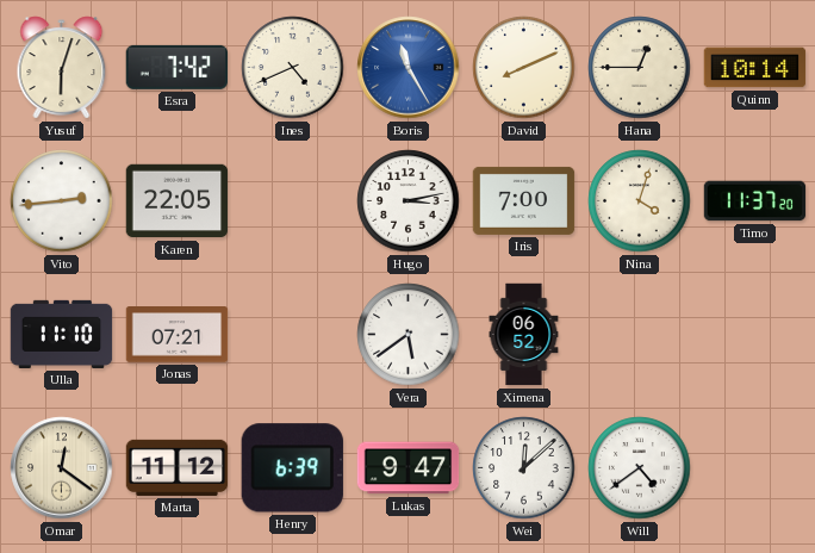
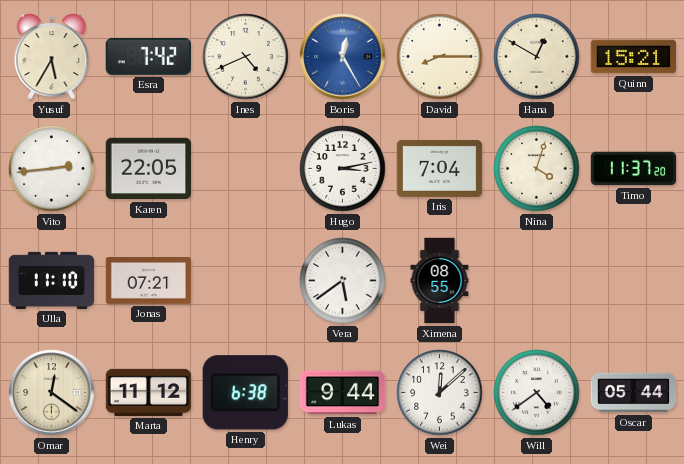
Yusuf: 6:03 -> 5:35 (52, 57)
Boris: 11:25 -> 12:25 (343, 57)
David: 8:11 -> 8:15 (440, 57)
Hana: 12:45 -> 12:50 (537, 57)
Quinn: 10:14 -> 15:21 (634, 57)
Iris: 7:00 -> 7:04 (440, 168)
Ximena: 06:52 -> 08:55 (440, 281)
Henry: 6:39 -> 6:38 (245, 393)
Lukas: 9:47 -> 9:44 (343, 393)
Oscar: none -> 05:44 (634, 393)
